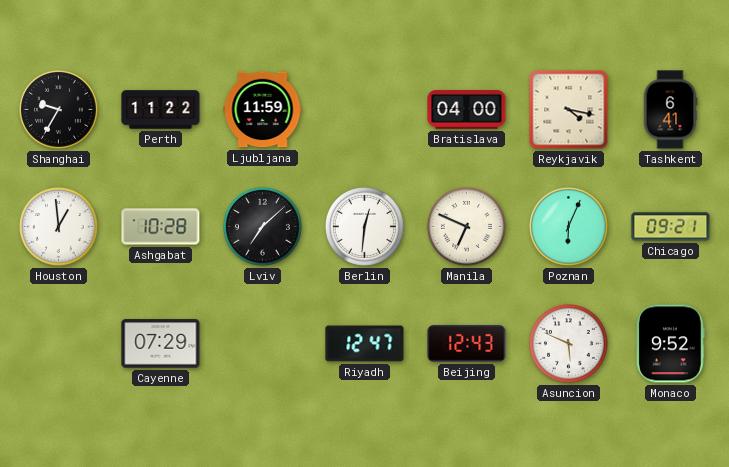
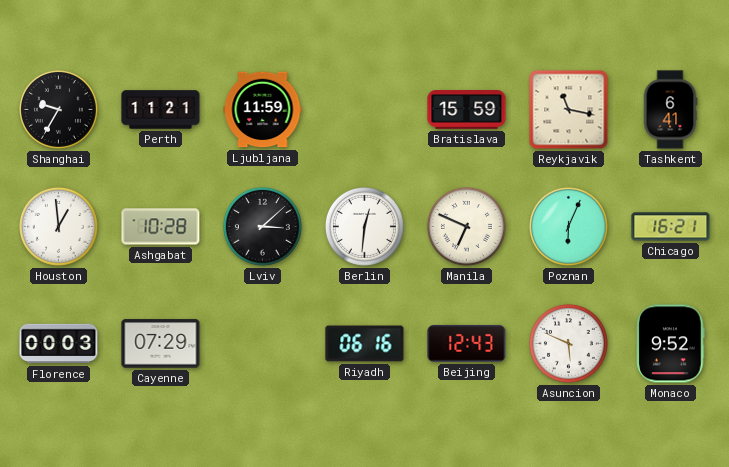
Perth: 11:22 -> 11:21 (161, 110)
Bratislava: 04:00 -> 15:59 (467, 110)
Reykjavik: 4:17 -> 11:17 (569, 110)
Lviv: 7:08 -> 3:08 (262, 226)
Chicago: 09:21 -> 16:21 (671, 227)
Florence: none -> 00:03 (59, 344)
Riyadh: 12:47 -> 06:16 (365, 344)
